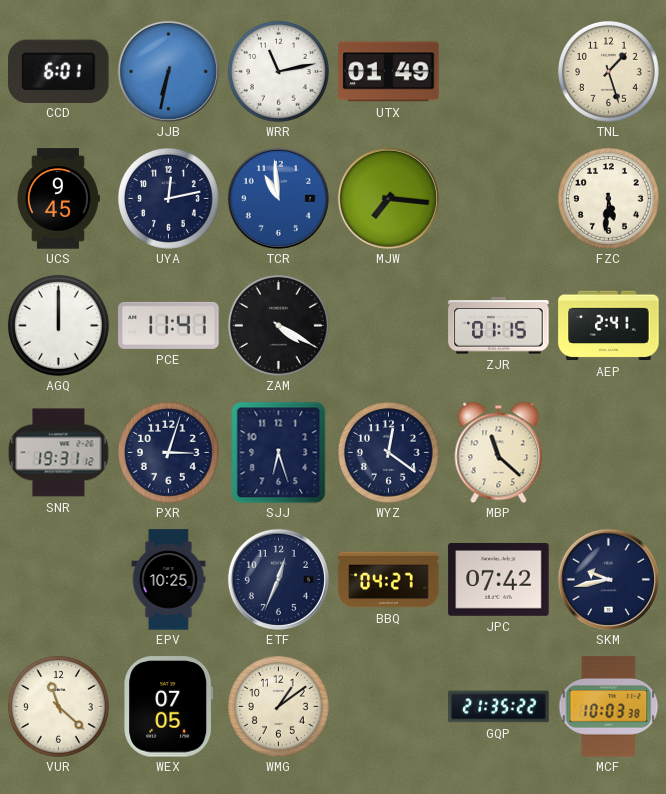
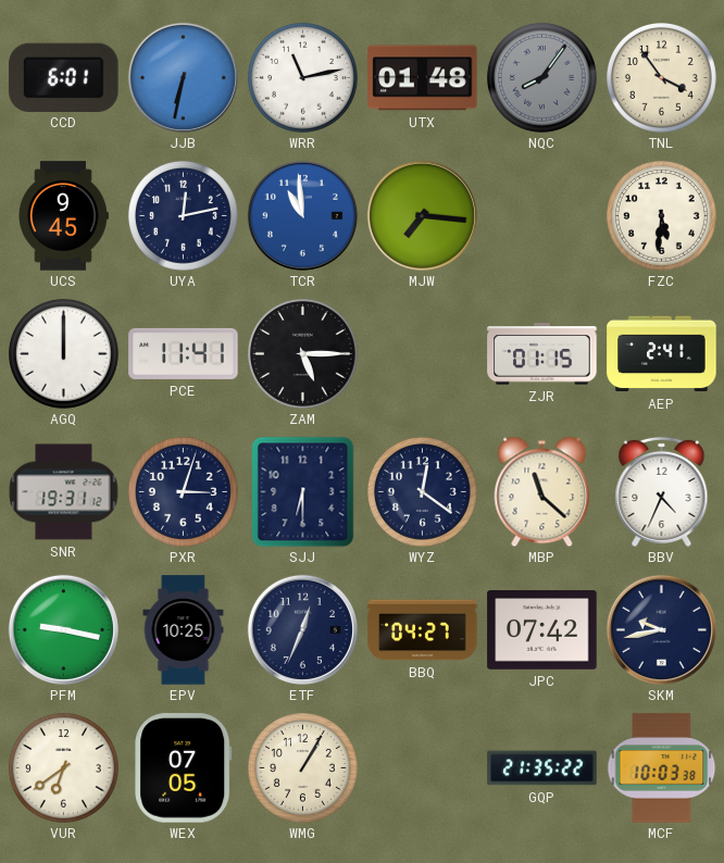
UTX: 01:49 -> 01:48 (423, 78)
NQC: none -> 8:06 (541, 77)
TNL: 1:27 -> 3:54 (661, 77)
ZAM: 4:20 -> 5:15 (302, 353)
SJJ: 6:27 -> 6:30 (303, 491)
BBV: none -> 4:34 (662, 491)
PFM: none -> 9:17 (63, 629)
VUR: 11:22 -> 6:39 (63, 767)
WMG: 1:09 -> 1:05 (302, 767)
